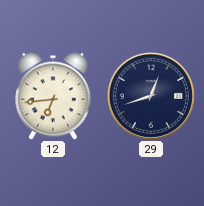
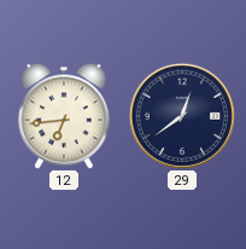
29: 12:42 -> 12:39 (182, 116)
